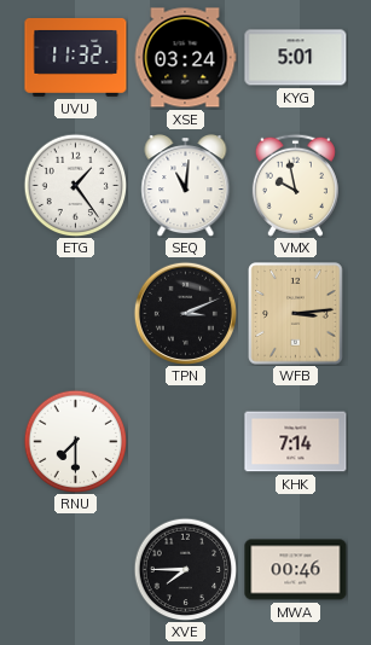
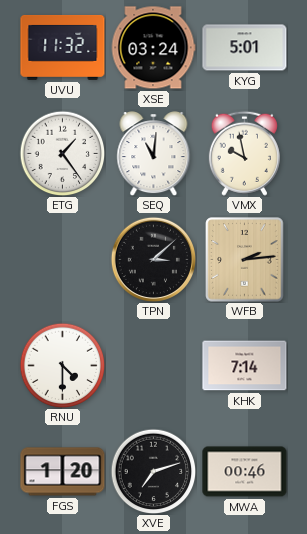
TPN: 3:11 -> 3:08 (153, 259)
WFB: 3:14 -> 2:14 (245, 260)
RNU: 7:30 -> 4:30 (62, 365)
FGS: none -> 1:20 (63, 472)
XVE: 7:45 -> 7:12 (153, 471)
